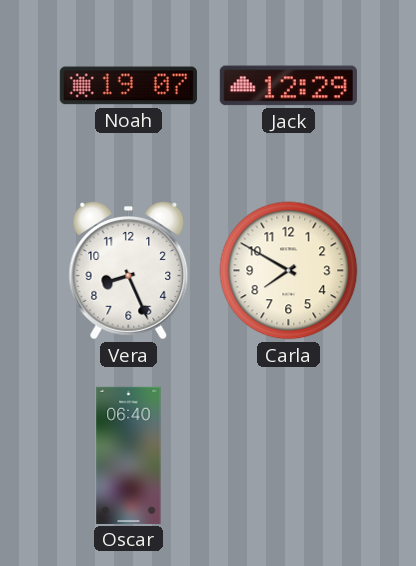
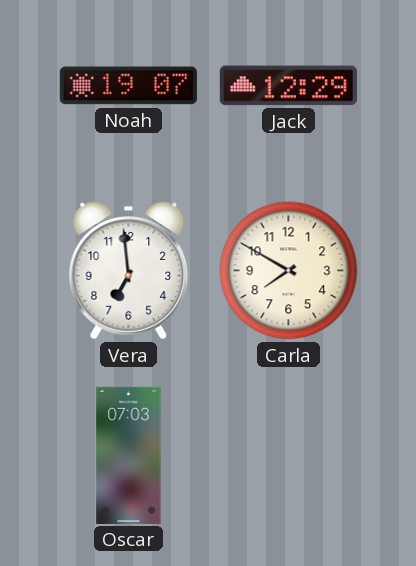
Vera: 8:26 -> 6:59 (129, 271)
Oscar: 06:40 -> 07:03 (129, 455)
